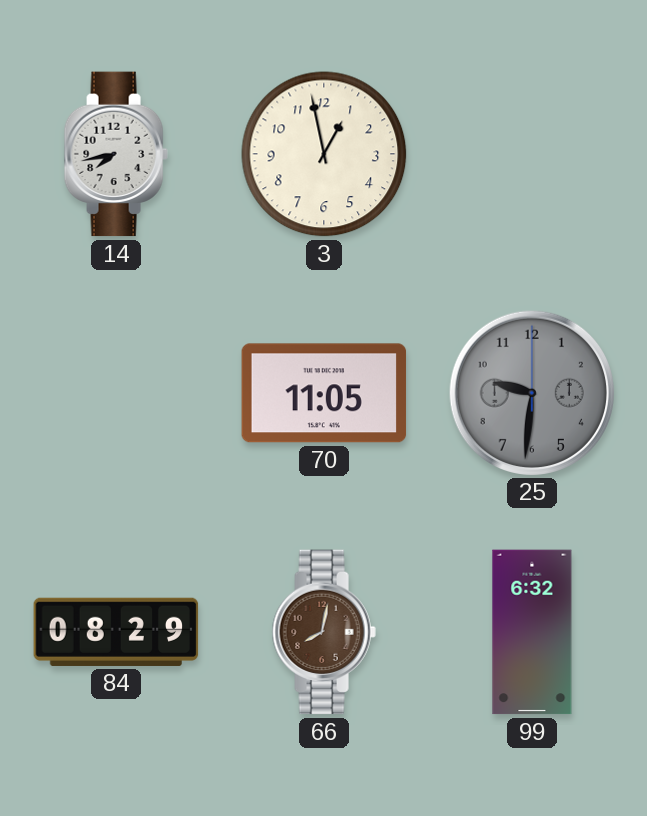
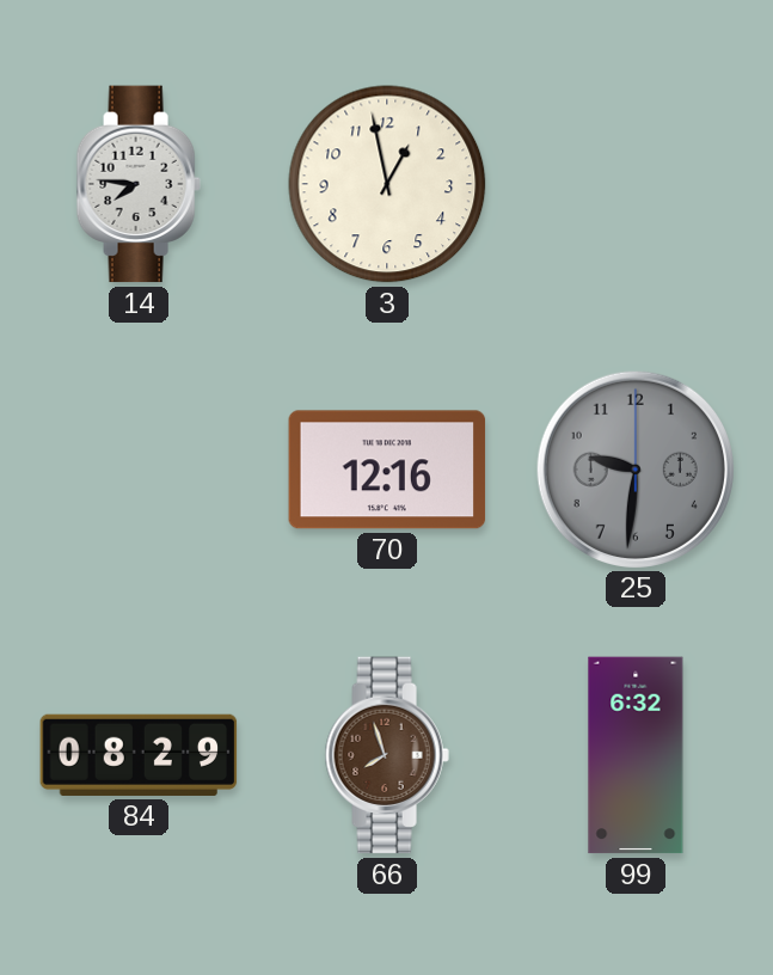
14: 7:43 -> 7:46 (139, 184)
70: 11:05 -> 12:16 (387, 470)
66: 8:02 -> 7:57 (387, 755)
